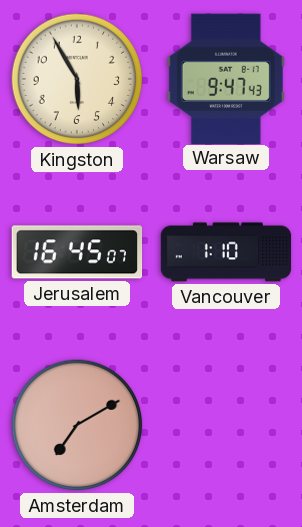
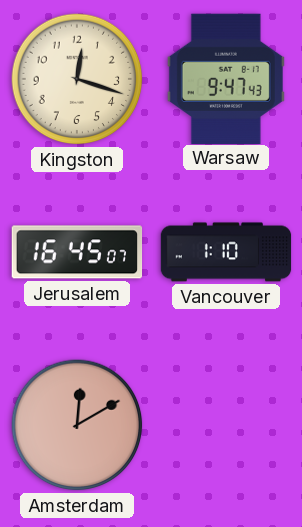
Kingston: 5:55 -> 12:18 (77, 79)
Amsterdam: 7:10 -> 12:10 (77, 425)
